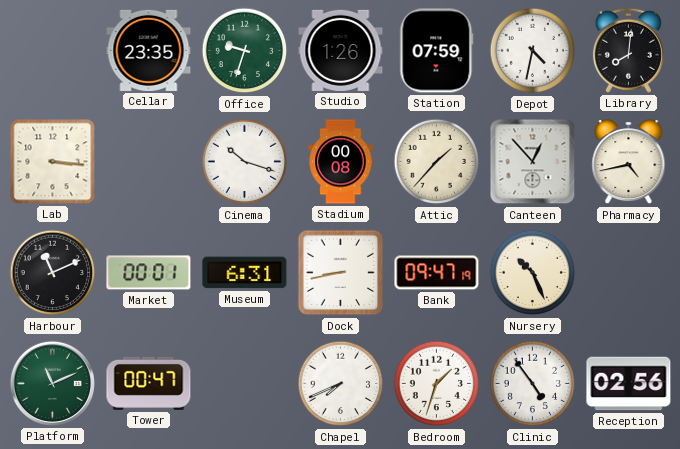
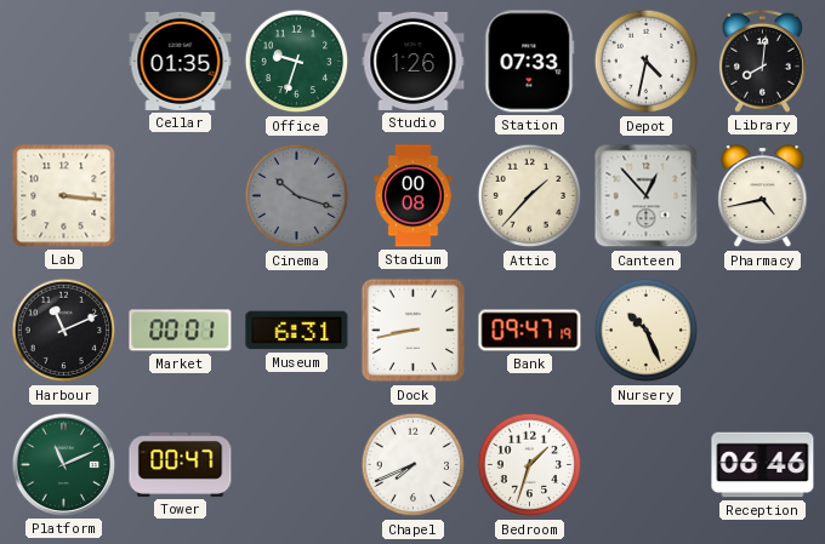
Cellar: 23:35 -> 01:35 (181, 61)
Station: 07:59 -> 07:33 (530, 62)
Cinema dial: white -> grey (297, 196)
Clinic: 4:54 -> none (533, 384)
Reception: 02:56 -> 06:46 (763, 465)
